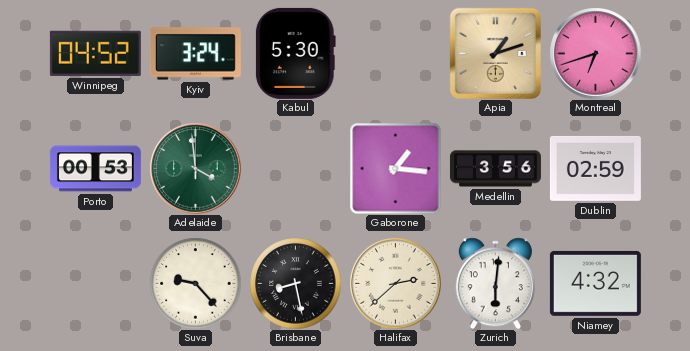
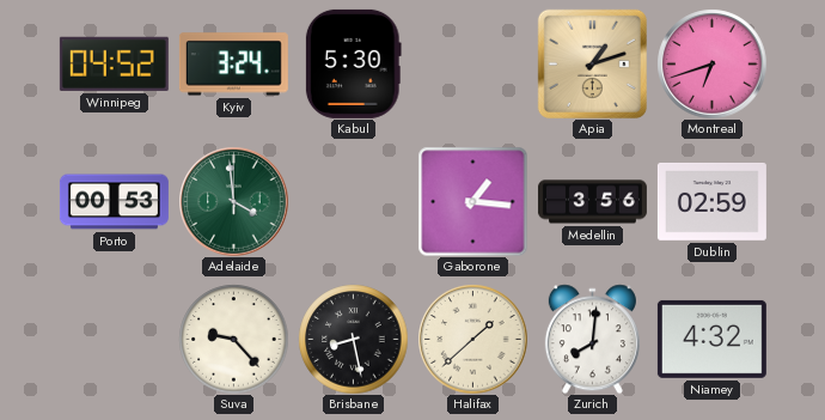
Halifax: 2:38 -> 1:38 (472, 339)
Zurich: 6:01 -> 8:01 (592, 339)
